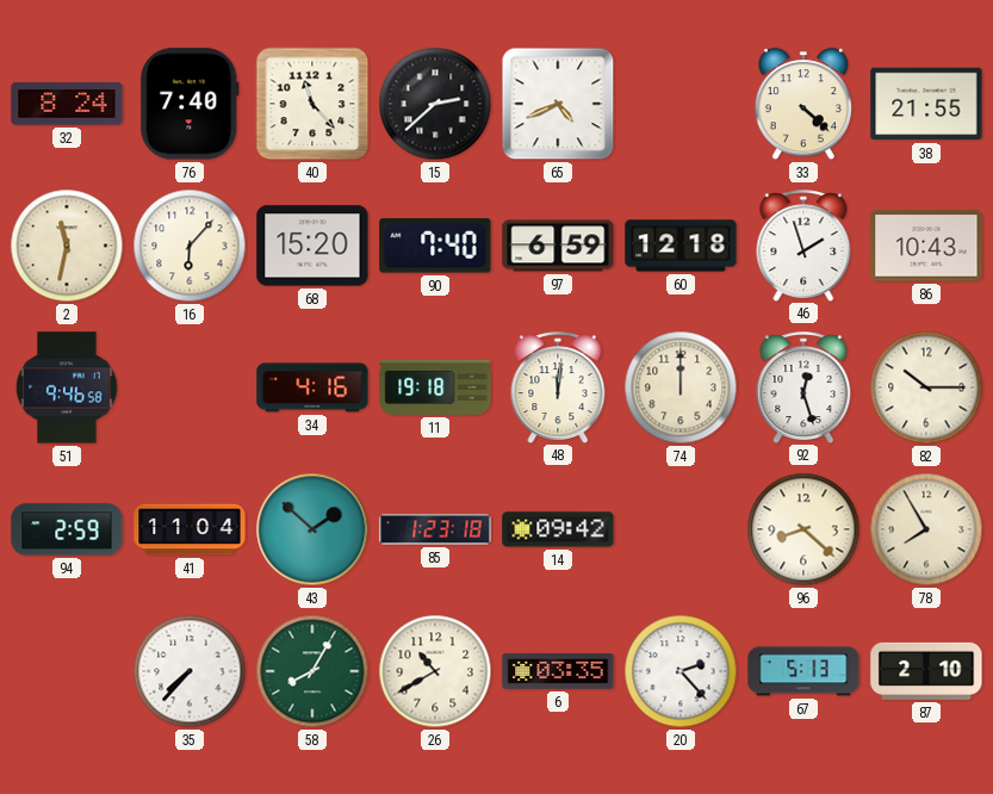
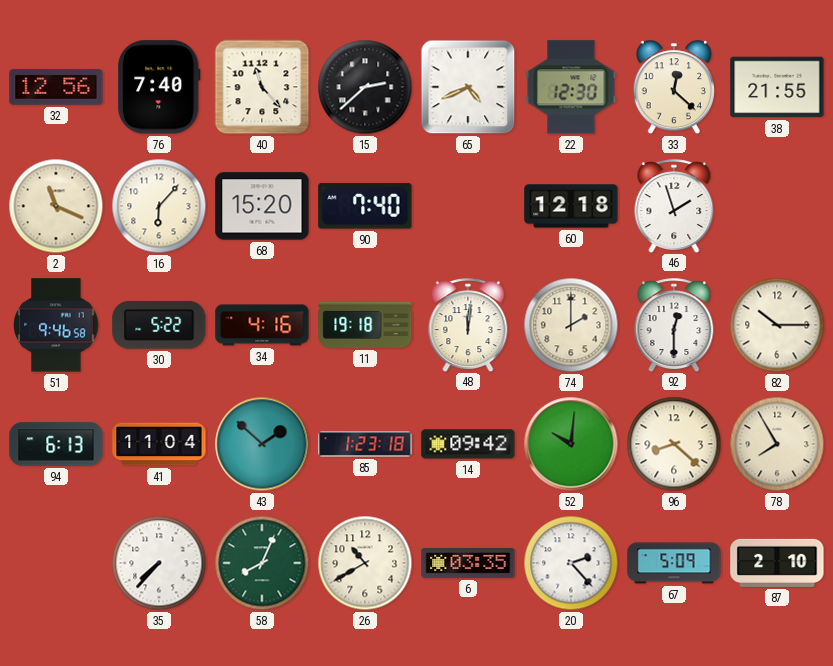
32: 8:24 -> 12:56 (56, 87)
22: none -> 12:30 (571, 87)
33: 4:22 -> 12:22 (674, 88)
2: 11:32 -> 11:19 (56, 206)
97: 6:59 -> none (558, 246)
86: 10:43 -> none (926, 246)
30: none -> 5:22 (159, 325)
74: 12:00 -> 2:00 (571, 325)
92: 12:27 -> 12:30 (674, 325)
94: 2:59 -> 6:13 (56, 444)
52: none -> 10:01 (571, 444)
58: 8:05 -> 8:04 (262, 563)
67: 5:13 -> 5:09 (674, 563)
